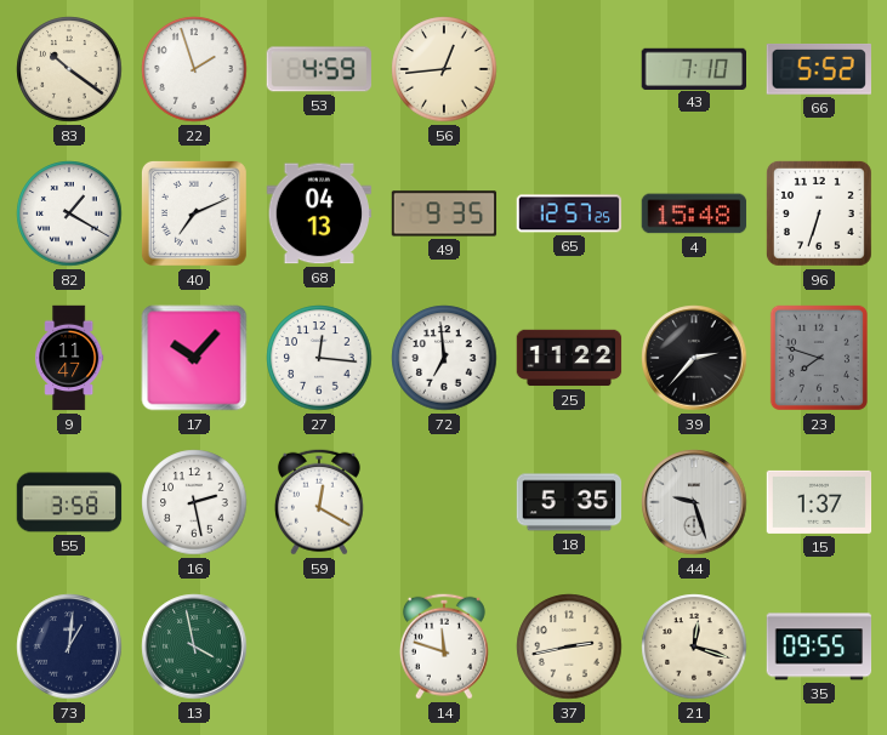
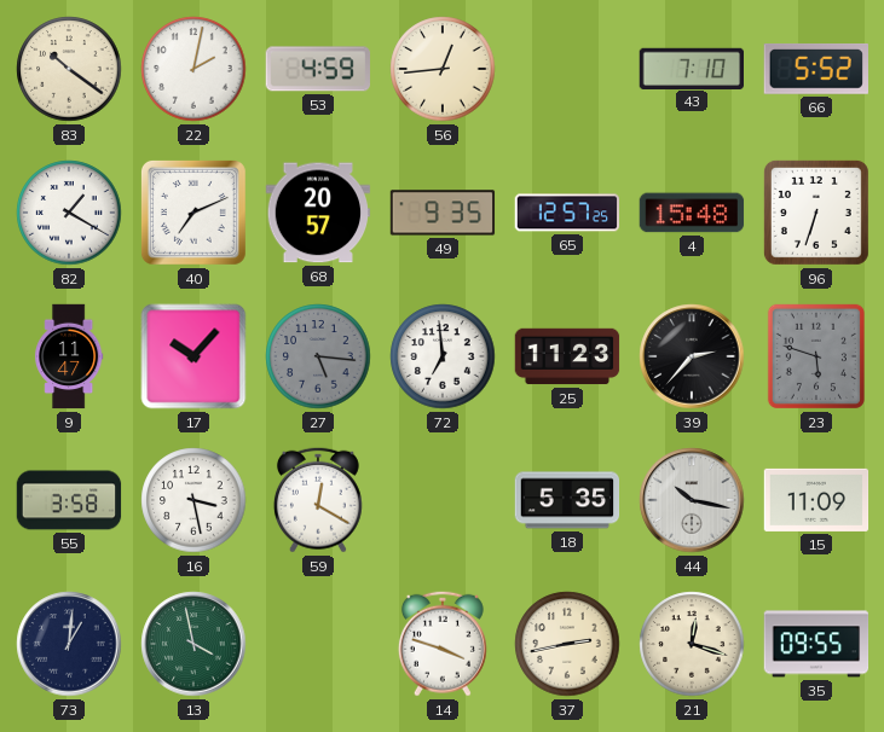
22: 1:57 -> 2:02 (193, 69)
68: 04:13 -> 20:57 (318, 213)
27: 12:16 -> 5:16 (318, 356)
27 dial: white -> grey (318, 356)
25: 11:22 -> 11:23 (567, 356)
23: 7:48 -> 5:48 (816, 356)
16: 2:28 -> 3:28 (193, 500)
44: 9:27 -> 10:17 (692, 500)
15: 1:37 -> 11:09 (816, 500)
14: 11:48 -> 3:48 (443, 644)
